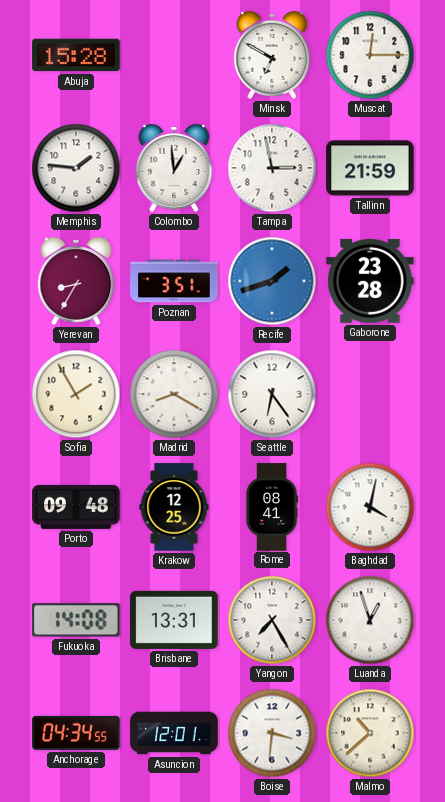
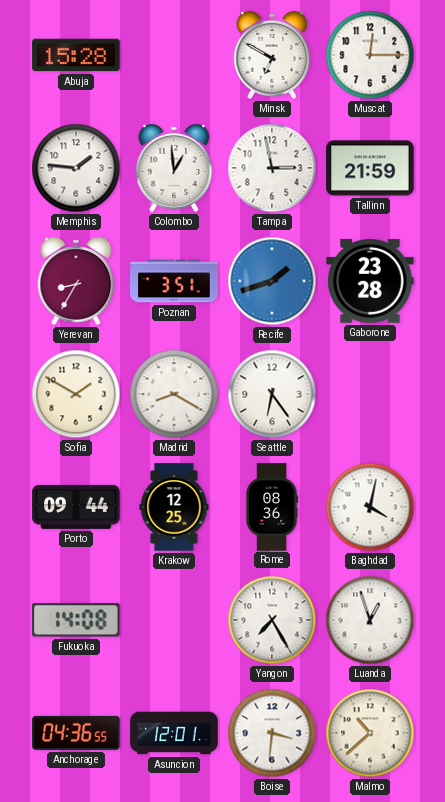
Sofia: 1:55 -> 1:50 (76, 394)
Porto: 09:48 -> 09:44 (76, 507)
Rome: 08:41 -> 08:36 (271, 507)
Brisbane: 13:31 -> none (174, 620)
Anchorage: 04:34 -> 04:36 (76, 733)
